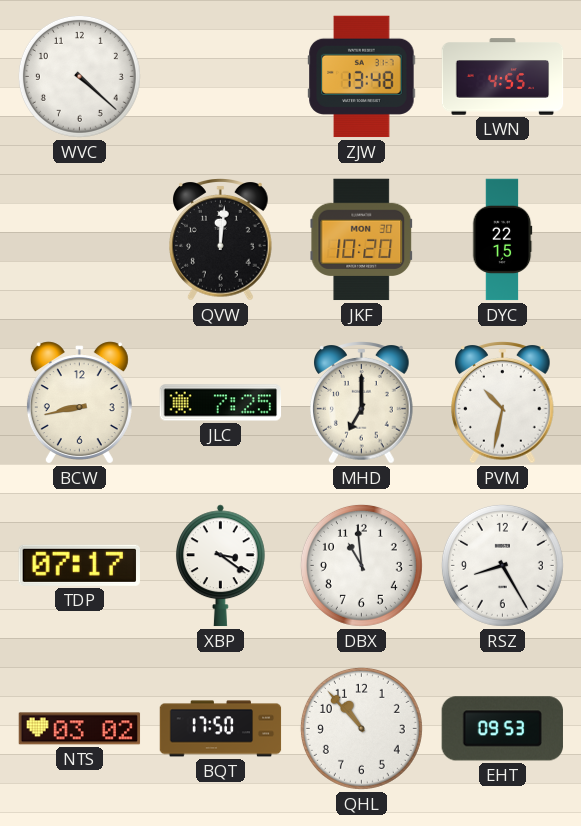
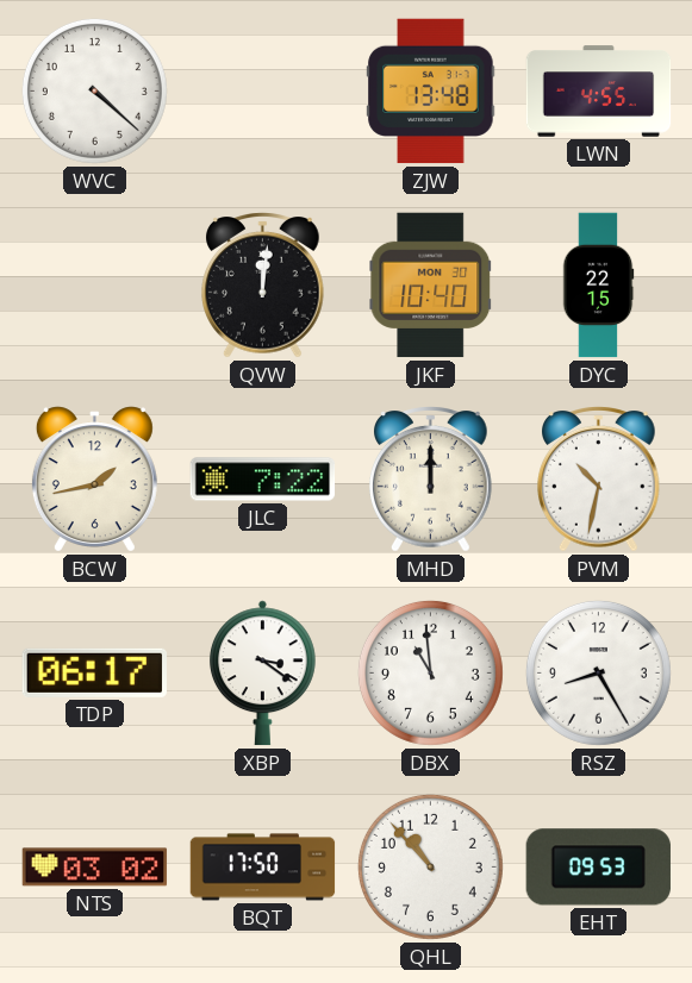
JKF: 10:20 -> 10:40 (431, 286)
BCW: 8:43 -> 1:43 (94, 480)
JLC: 7:25 -> 7:22 (263, 480)
MHD: 7:00 -> 12:00 (431, 480)
TDP: 07:17 -> 06:17 (94, 672)
